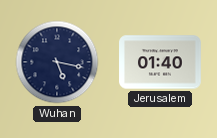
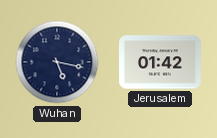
Jerusalem: 01:40 -> 01:42 (161, 62)
